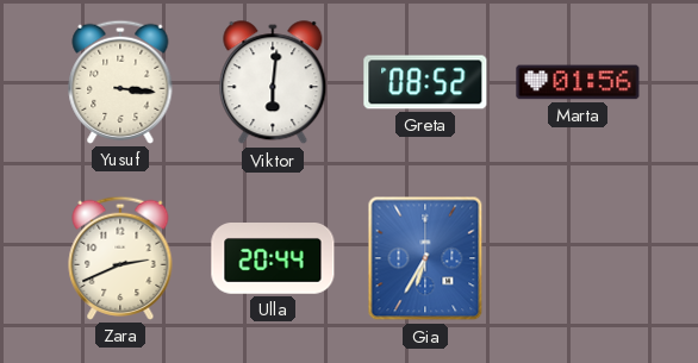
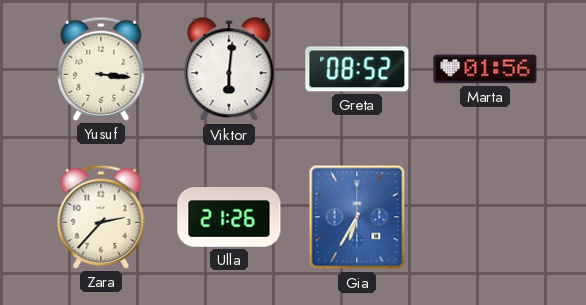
Zara: 2:41 -> 2:37 (101, 217)
Ulla: 20:44 -> 21:26 (229, 217)
